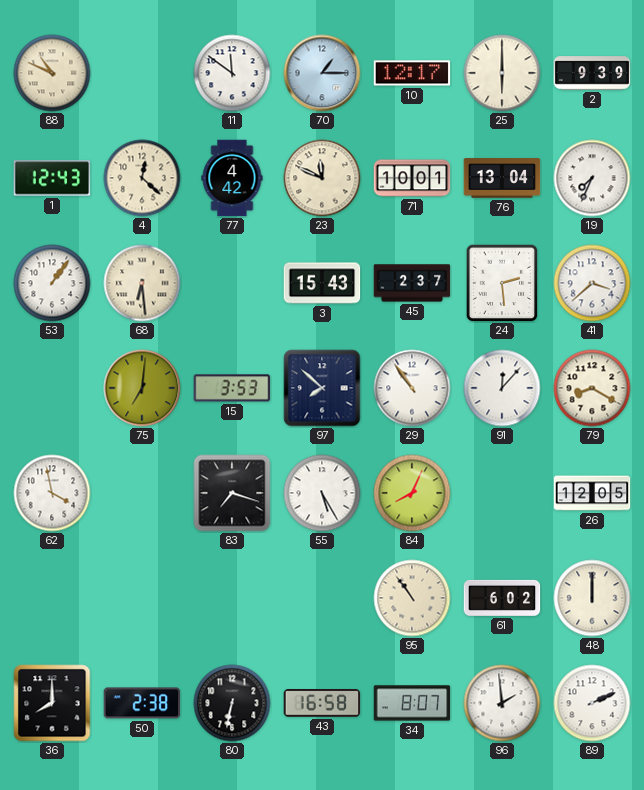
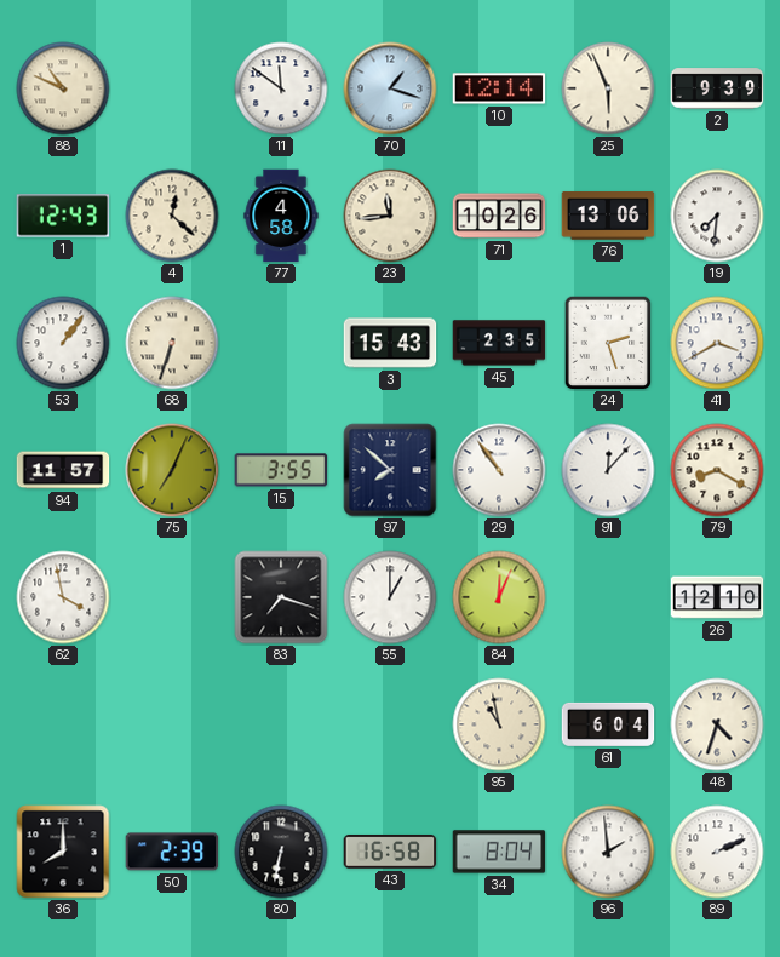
70: 1:15 -> 1:18 (390, 88)
10: 12:17 -> 12:14 (499, 88)
25: 6:00 -> 5:56 (608, 88)
77: 4:42 -> 4:58 (281, 216)
23: 11:49 -> 11:44 (390, 216)
71: 10:01 -> 10:26 (499, 216)
76: 13:04 -> 13:06 (608, 216)
19: 7:34 -> 7:31 (717, 216)
68: 6:29 -> 6:33 (172, 343)
45: 2:37 -> 2:35 (499, 343)
24: 2:29 -> 2:27 (608, 343)
41: 3:38 -> 3:40 (717, 343)
94: none -> 11:57 (63, 470)
75: 7:01 -> 7:04 (172, 470)
15: 3:53 -> 3:55 (281, 470)
55: 5:25 -> 1:00 (390, 597)
84: 8:04 -> 12:04 (499, 597)
26: 12:05 -> 12:10 (717, 597)
95: 10:54 -> 10:58 (499, 724)
61: 6:02 -> 6:04 (608, 724)
48: 12:00 -> 4:33 (717, 724)
50: 2:38 -> 2:39 (172, 852)
34: 8:07 -> 8:04 (499, 852)
